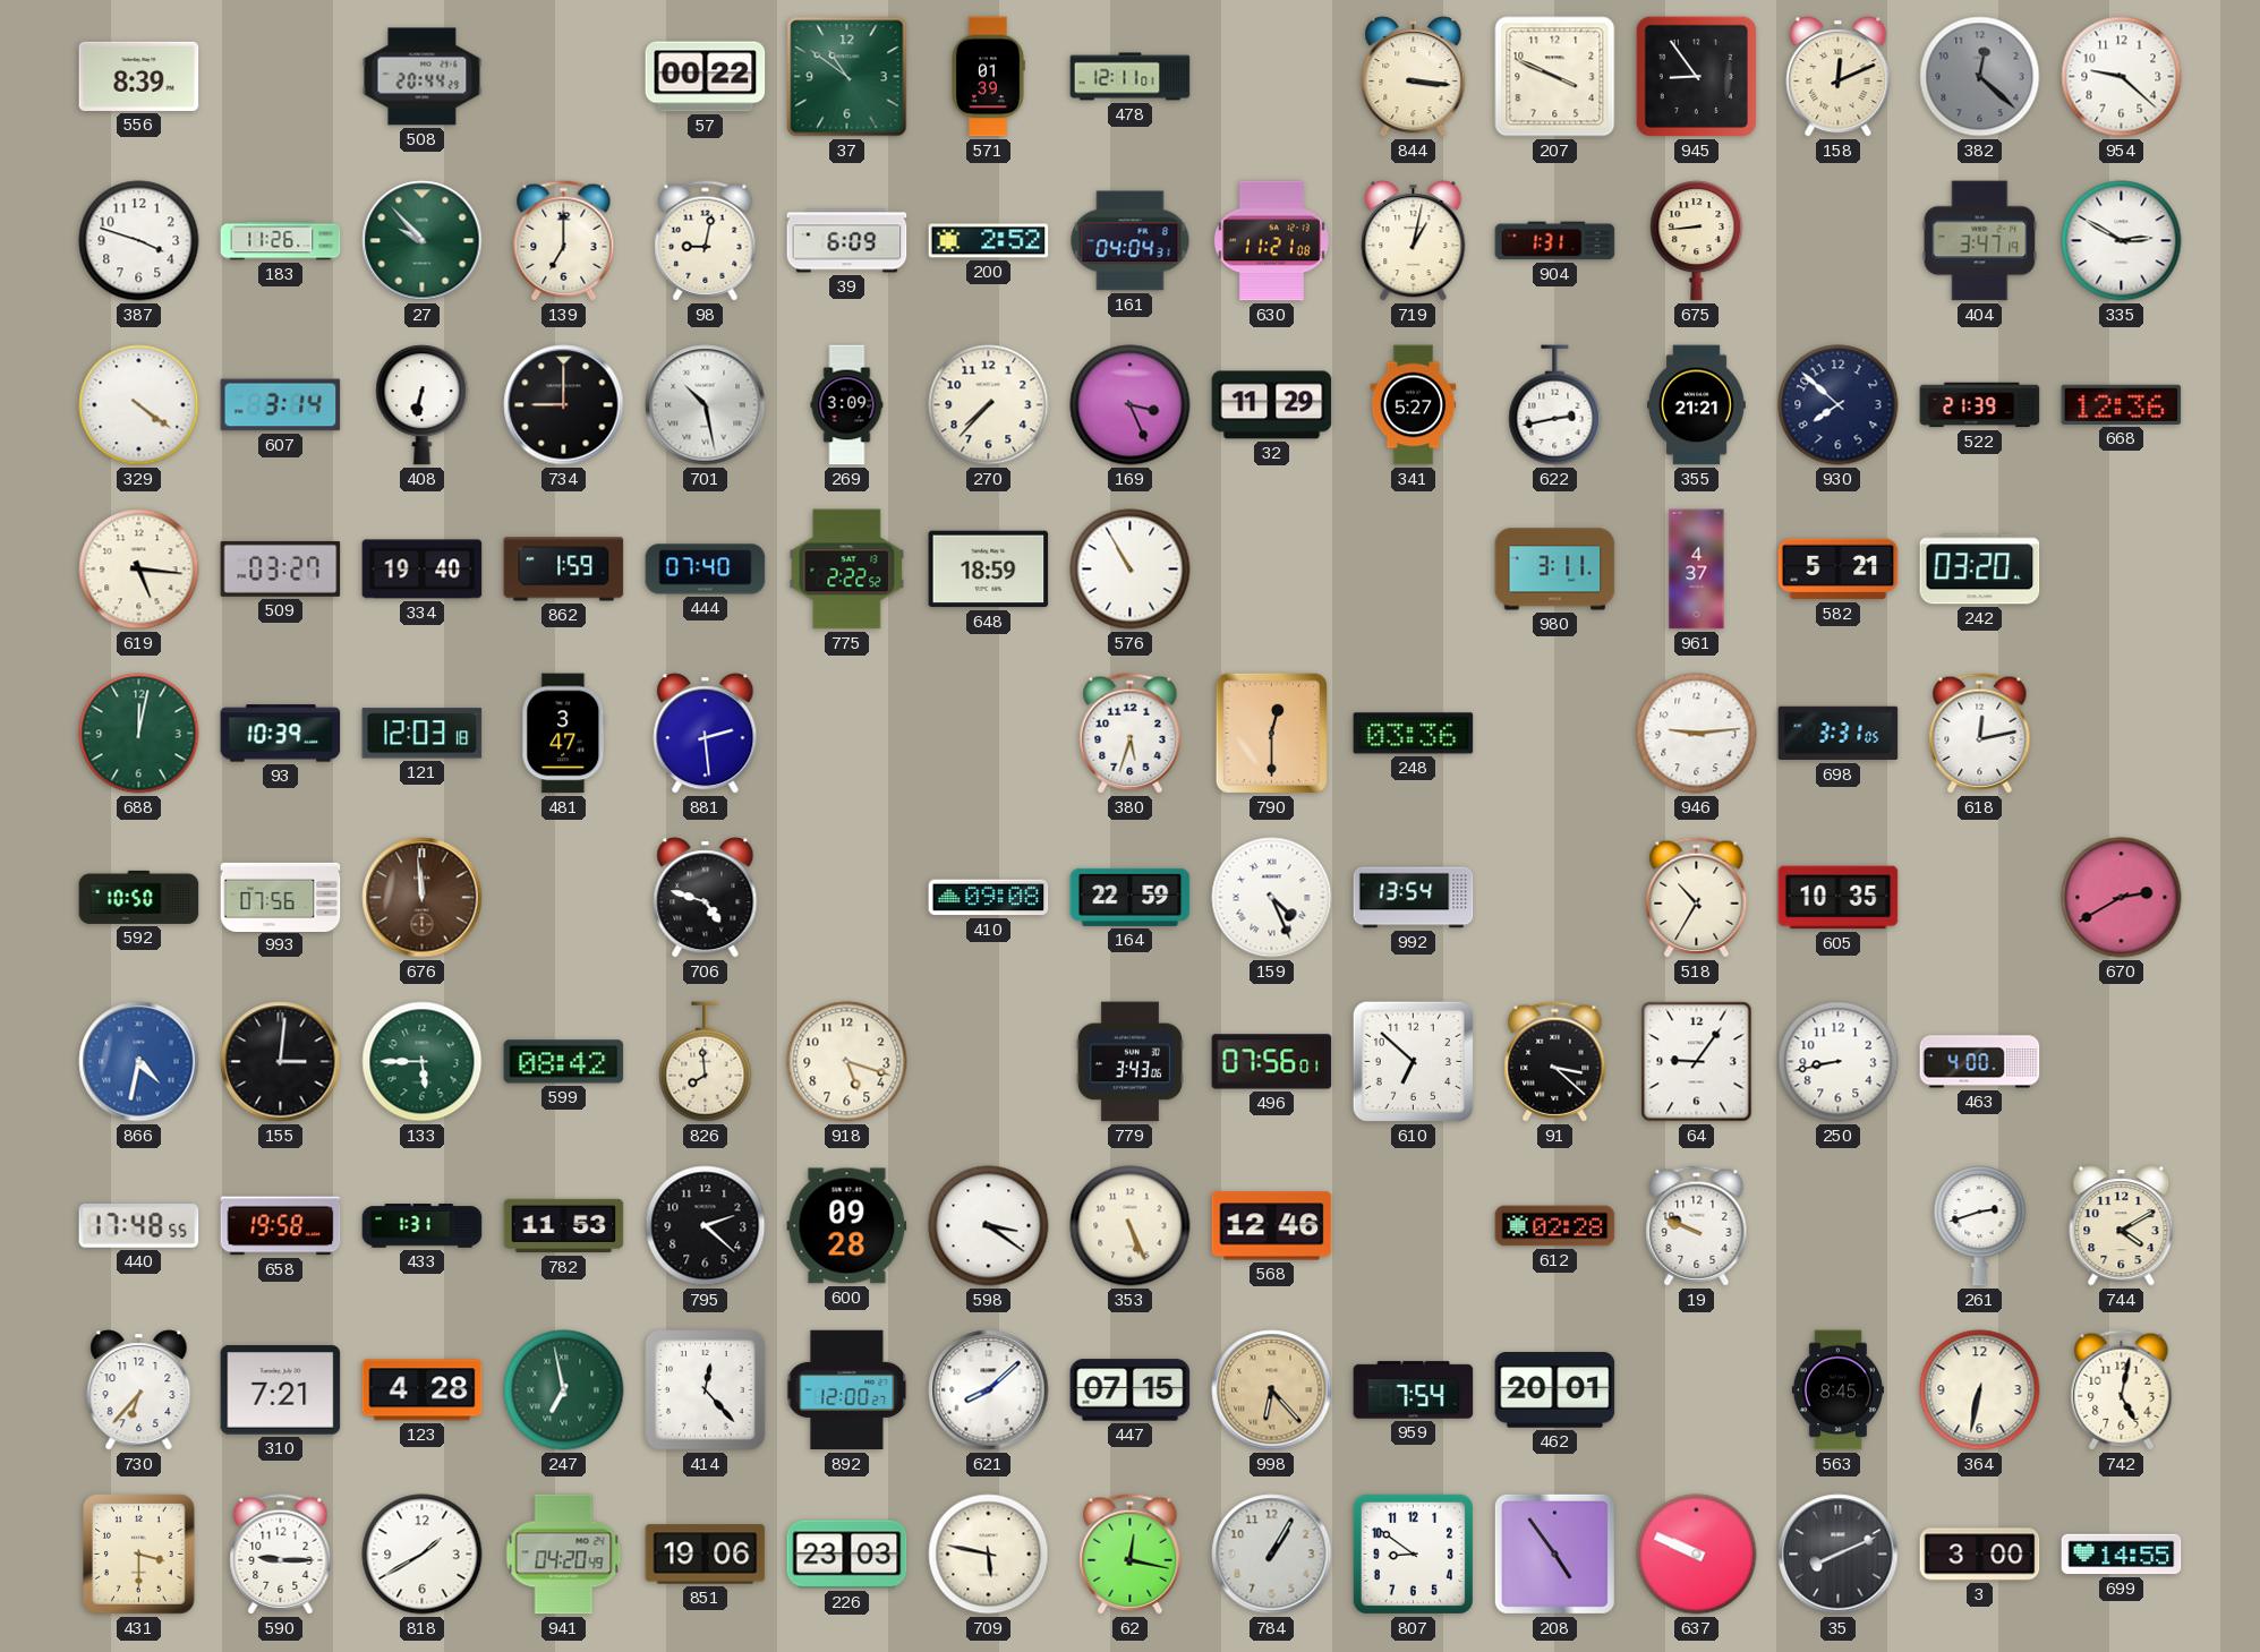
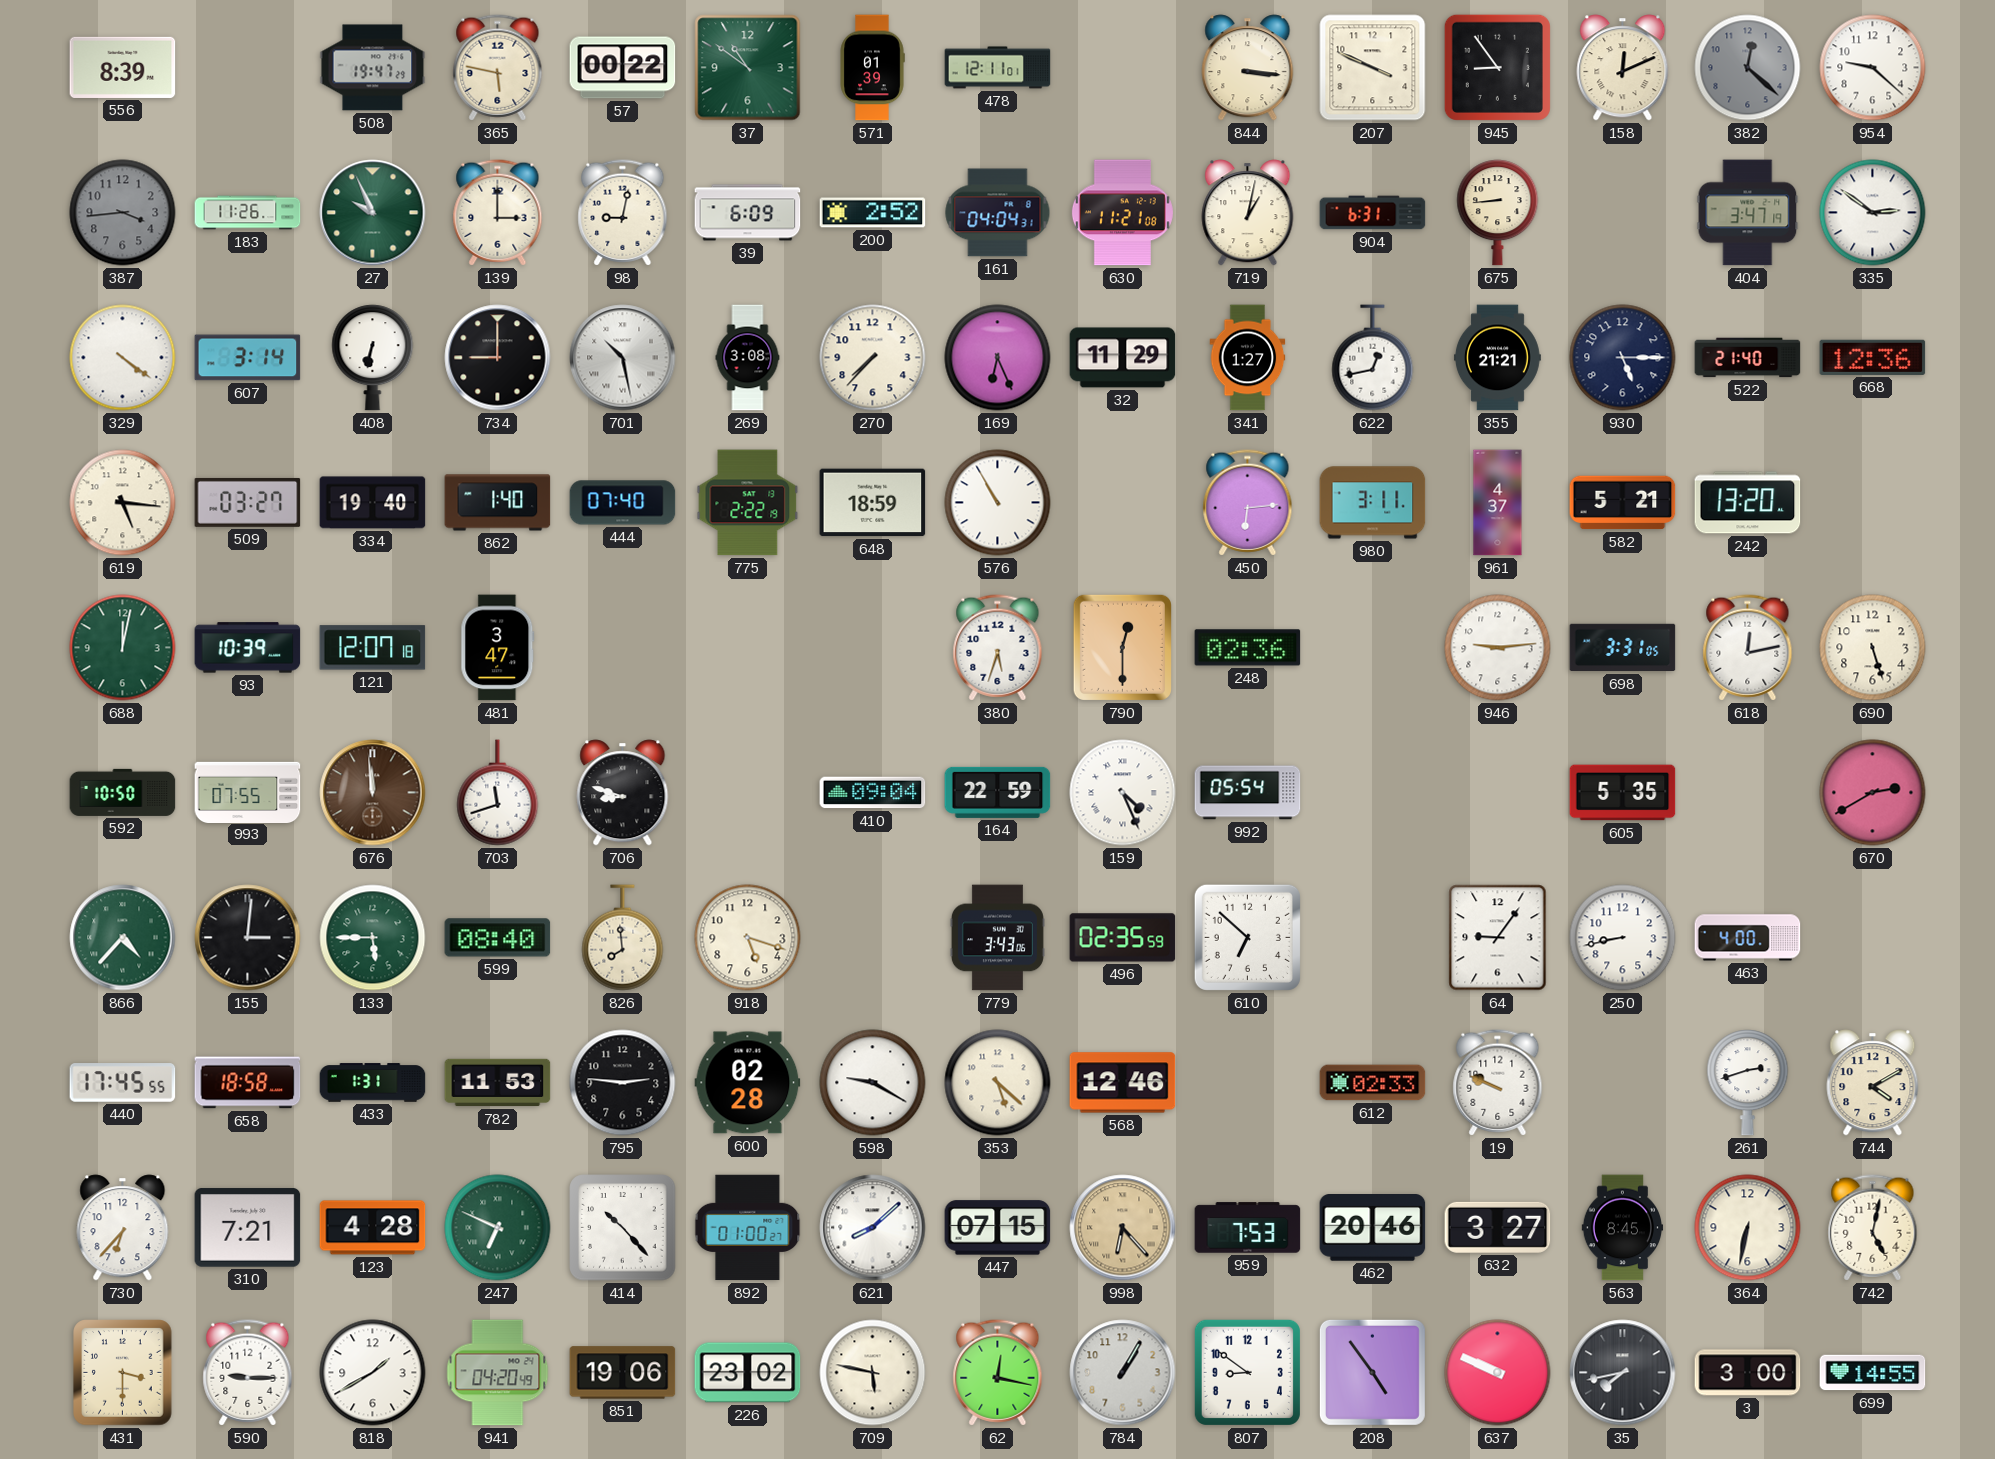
508: 20:44 -> 19:47 (373, 68)
365: none -> 5:47 (498, 68)
387: 3:48 -> 3:44 (123, 213)
387 dial: white -> grey (123, 213)
27: 9:53 -> 9:56 (373, 213)
139: 7:00 -> 3:00 (498, 213)
904: 1:31 -> 6:31 (1373, 213)
335: 2:50 -> 2:51 (1873, 213)
269: 3:09 -> 3:08 (748, 358)
169: 3:26 -> 6:26 (998, 358)
341: 5:27 -> 1:27 (1248, 358)
622: 2:43 -> 12:43 (1373, 358)
930: 7:52 -> 5:15 (1623, 358)
522: 21:39 -> 21:40 (1748, 358)
862: 1:59 -> 1:40 (498, 503)
775: 2:22:52 -> 2:22:19 (748, 503)
450: none -> 6:14 (1248, 503)
242: 03:20 -> 13:20 (1748, 503)
121: 12:03 -> 12:07 (373, 648)
881: 2:29 -> none (706, 734)
248: 03:36 -> 02:36 (1248, 648)
690: none -> 5:27 (1873, 648)
993: 07:56 -> 07:55 (248, 792)
703: none -> 11:42 (498, 793)
706: 4:48 -> 8:48 (623, 793)
410: 09:08 -> 09:04 (873, 793)
992: 13:54 -> 05:54 (1248, 793)
518: 10:35 -> none (1697, 898)
605: 10:35 -> 5:35 (1623, 793)
866: 4:32 -> 4:37 (123, 938)
866 dial: blue -> green (123, 938)
599: 08:42 -> 08:40 (498, 938)
496: 07:56 -> 02:35 (1123, 938)
91: 3:22 -> none (1555, 1062)
440: 17:48 -> 17:45 (123, 1083)
658: 19:58 -> 18:58 (248, 1083)
795: 2:22 -> 2:46 (623, 1083)
600: 09:28 -> 02:28 (748, 1083)
598: 3:21 -> 9:20 (873, 1083)
353: 5:26 -> 5:22 (998, 1083)
612: 02:28 -> 02:33 (1373, 1083)
247: 6:58 -> 6:49 (498, 1228)
414: 12:23 -> 10:23 (623, 1228)
892: 12:00 -> 01:00 (748, 1228)
959: 7:54 -> 7:53 (1248, 1228)
462: 20:01 -> 20:46 (1373, 1228)
632: none -> 3:27 (1498, 1227)
226: 23:03 -> 23:02 (748, 1373)
35: 8:11 -> 7:43 (1623, 1373)
